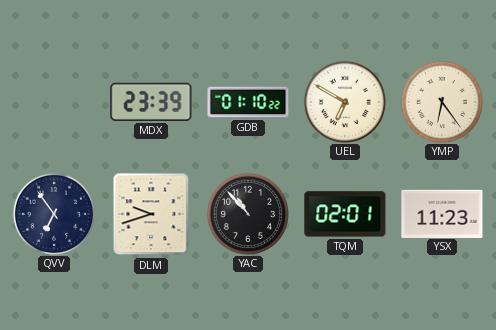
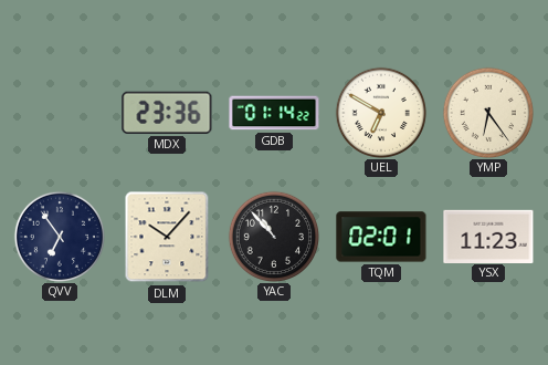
MDX: 23:39 -> 23:36 (167, 113)
GDB: 01:10 -> 01:14 (274, 113)
DLM: 9:42 -> 10:07 (167, 237)
